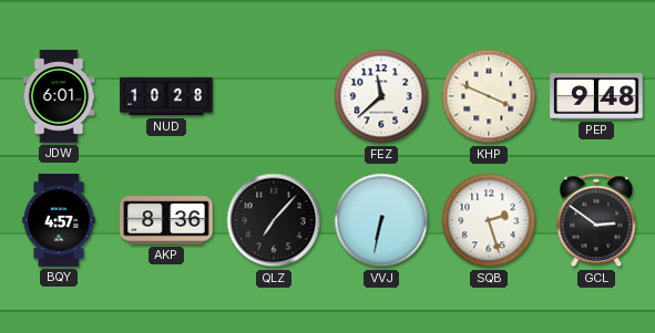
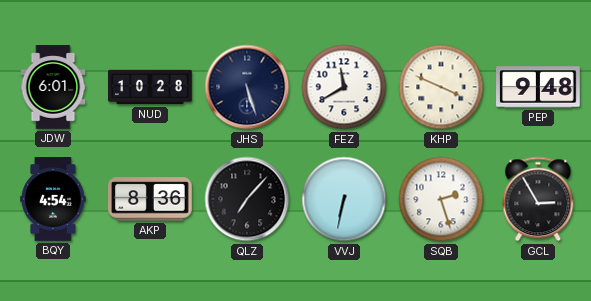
JHS: none -> 5:27 (247, 87)
FEZ: 11:38 -> 11:40 (344, 87)
BQY: 4:57 -> 4:54 (53, 199)
GCL: 2:51 -> 2:55 (538, 199)
